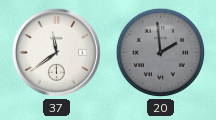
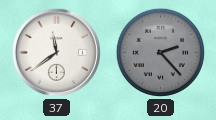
20: 1:59 -> 2:23 (160, 52)
